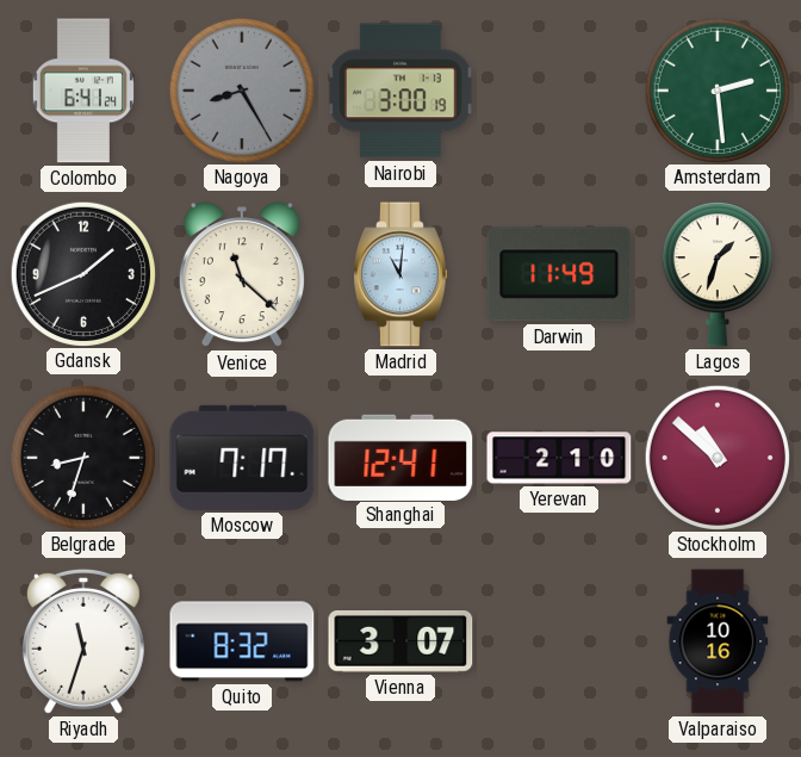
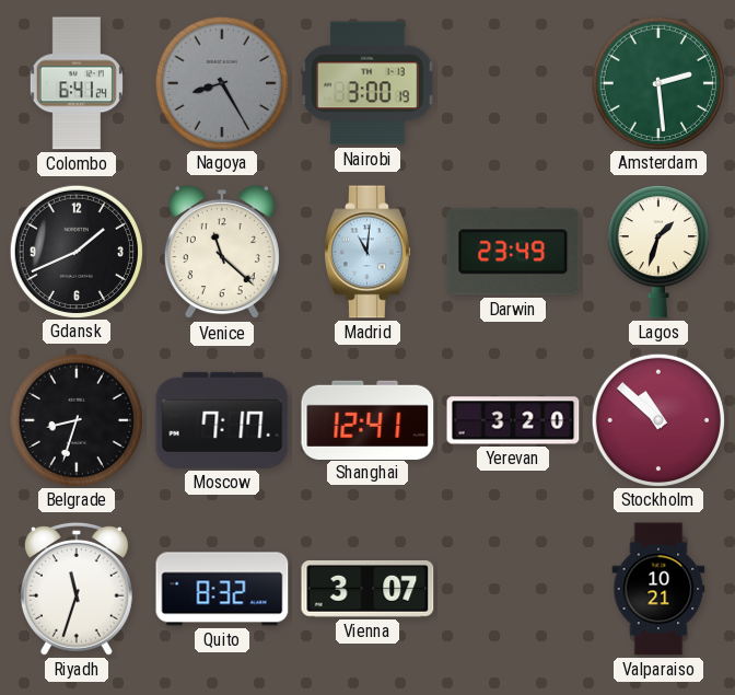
Darwin: 11:49 -> 23:49 (513, 252)
Yerevan: 2:10 -> 3:20 (513, 420)
Valparaiso: 10:16 -> 10:21 (658, 589)
